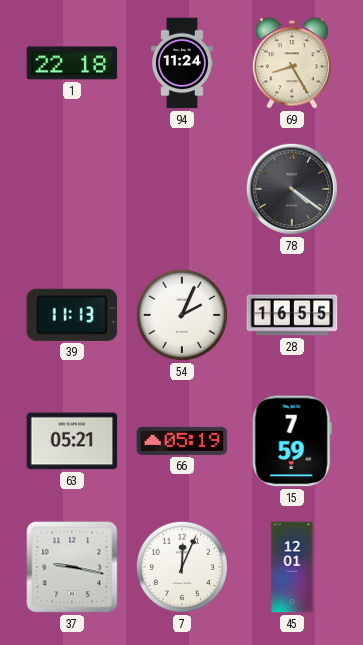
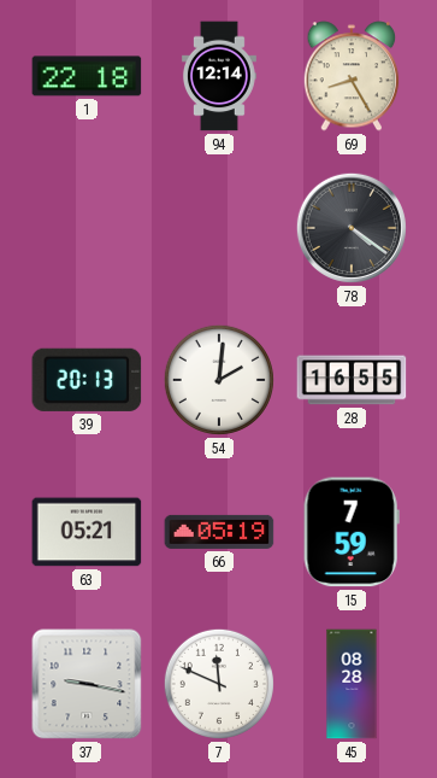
94: 11:24 -> 12:14 (219, 76)
39: 11:13 -> 20:13 (87, 380)
54: 2:04 -> 2:01 (219, 380)
7: 12:04 -> 11:49 (219, 684)
45: 12:01 -> 08:28 (352, 684)
